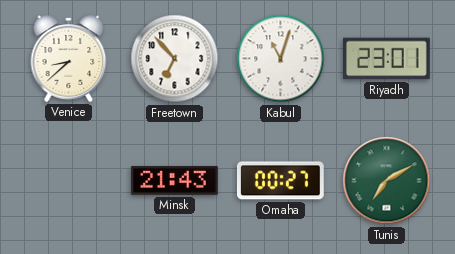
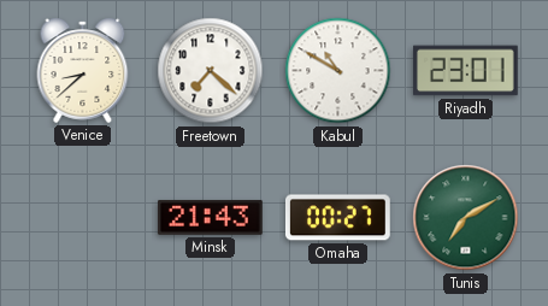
Freetown: 6:53 -> 7:22 (211, 71)
Kabul: 11:03 -> 10:50 (338, 71)
